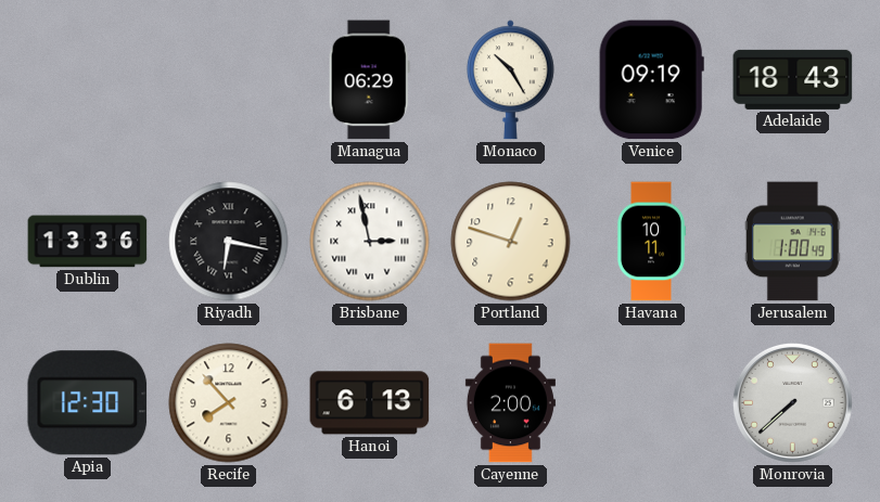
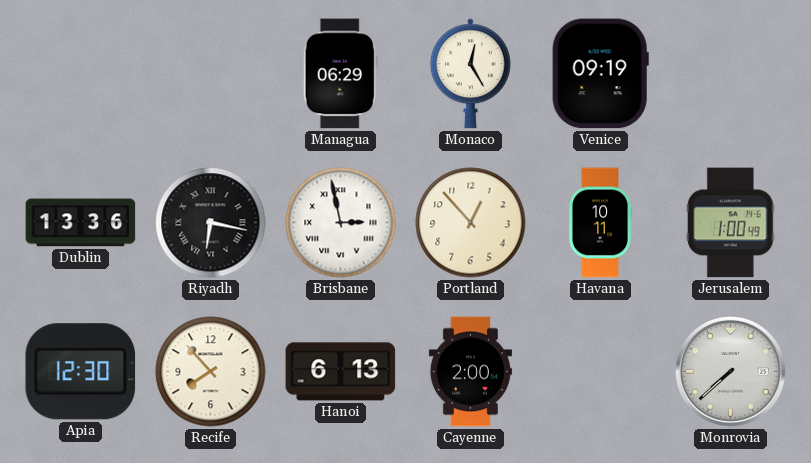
Monaco: 10:25 -> 12:25 (470, 74)
Adelaide: 18:43 -> none (793, 79)
Portland: 12:48 -> 12:53 (471, 223)
